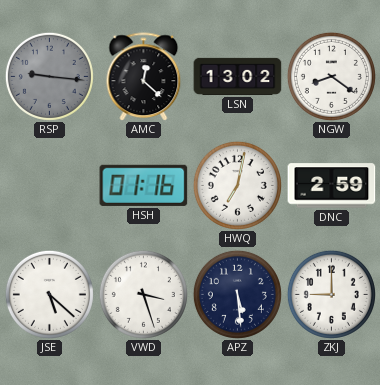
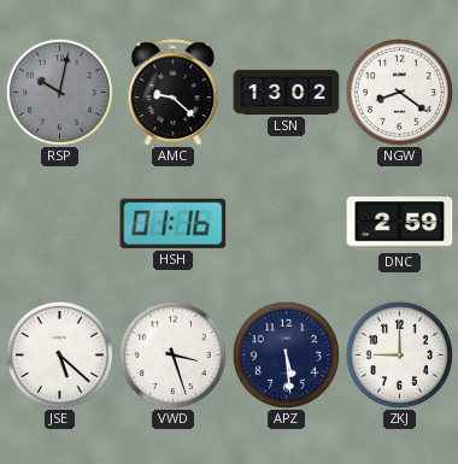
RSP: 9:16 -> 10:02 (59, 92)
AMC: 12:22 -> 9:22 (174, 93)
HWQ: 7:02 -> none (237, 185)
